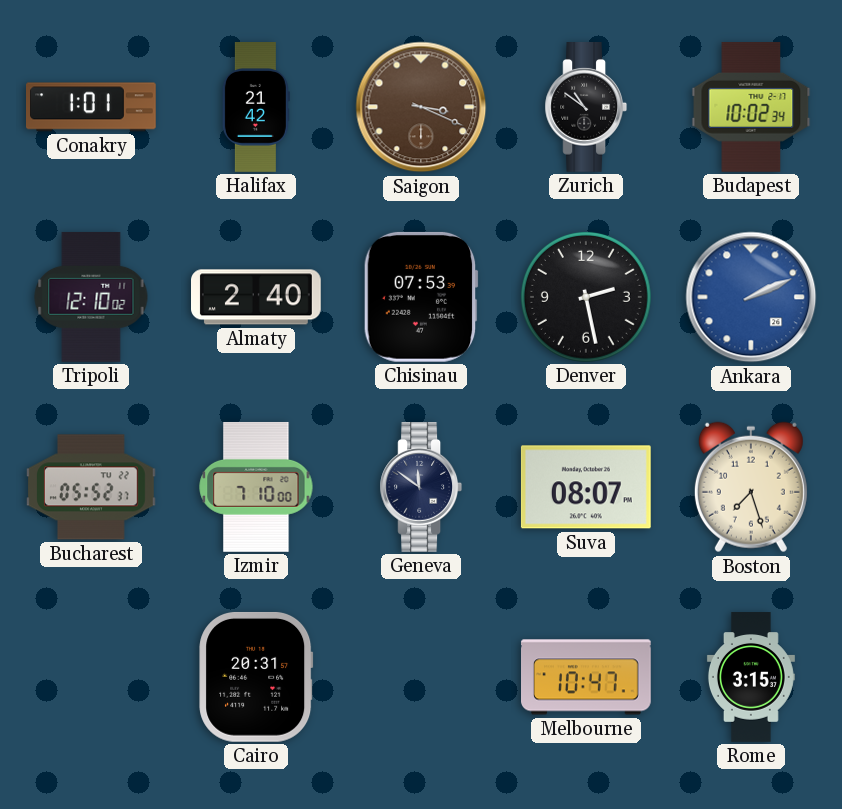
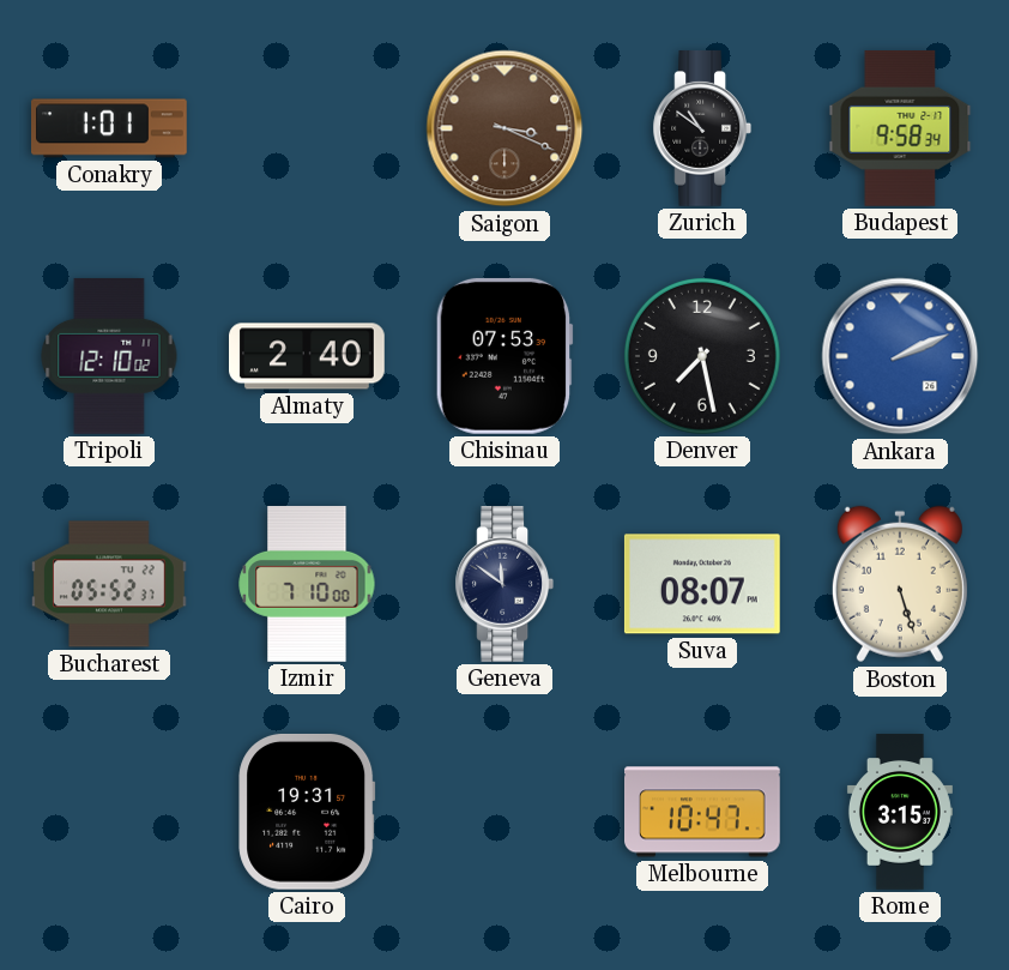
Halifax: 21:42 -> none (256, 108)
Budapest: 10:02 -> 9:58 (900, 129)
Denver: 2:28 -> 7:28 (702, 356)
Boston: 7:27 -> 5:27 (900, 584)
Cairo: 20:31 -> 19:31 (307, 812)
